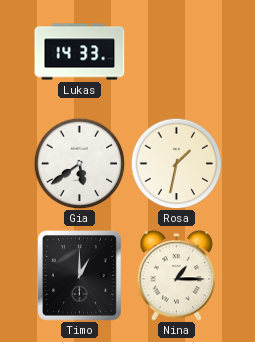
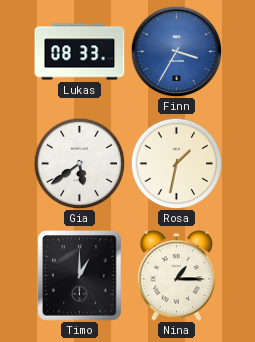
Lukas: 14:33 -> 08:33 (80, 52)
Finn: none -> 3:35 (176, 51)
